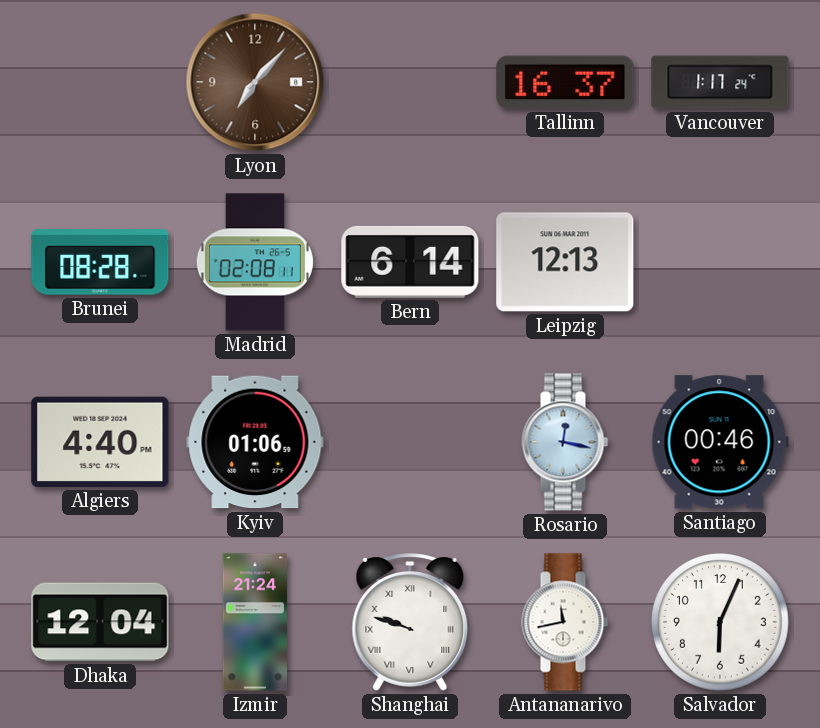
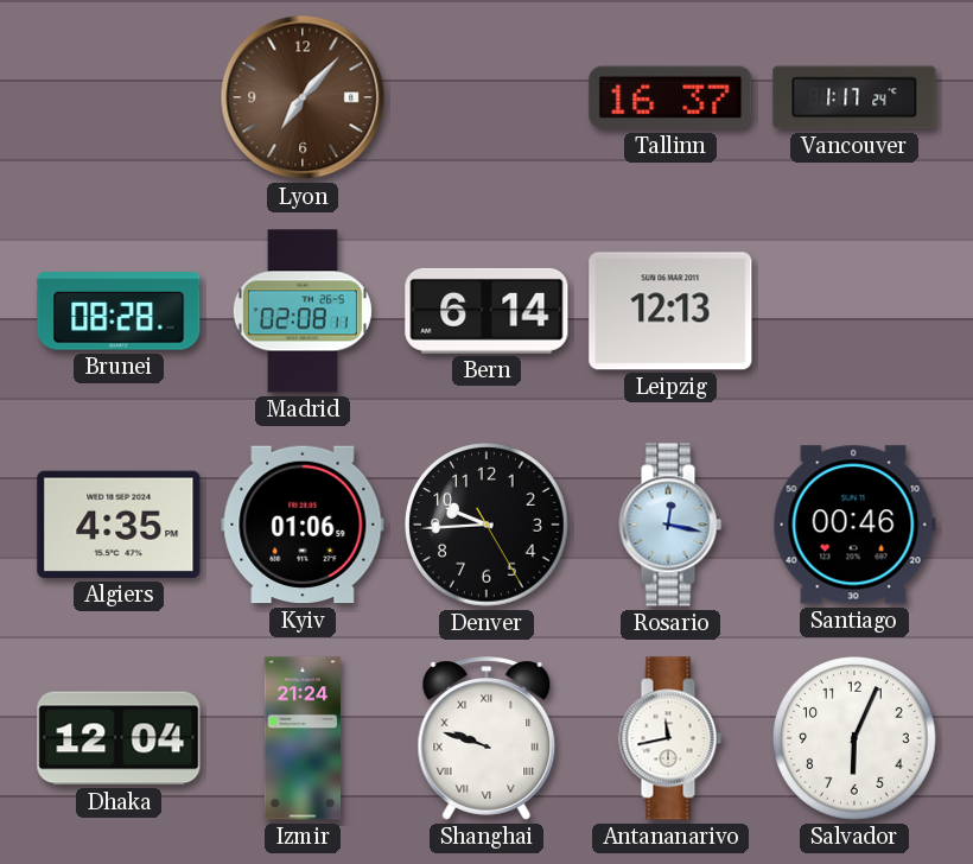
Algiers: 4:40 -> 4:35 (119, 525)
Denver: none -> 9:44 (488, 526)
